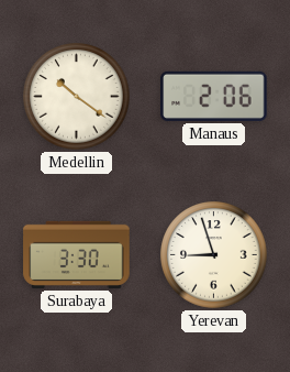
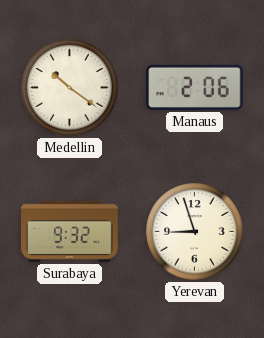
Surabaya: 3:30 -> 9:32 (70, 231)
